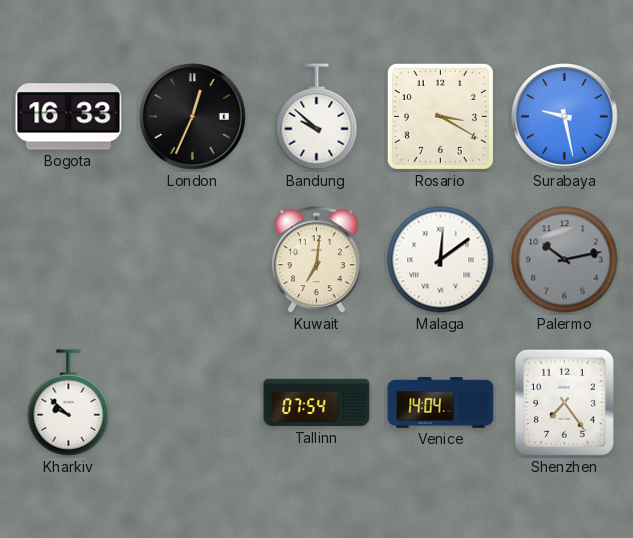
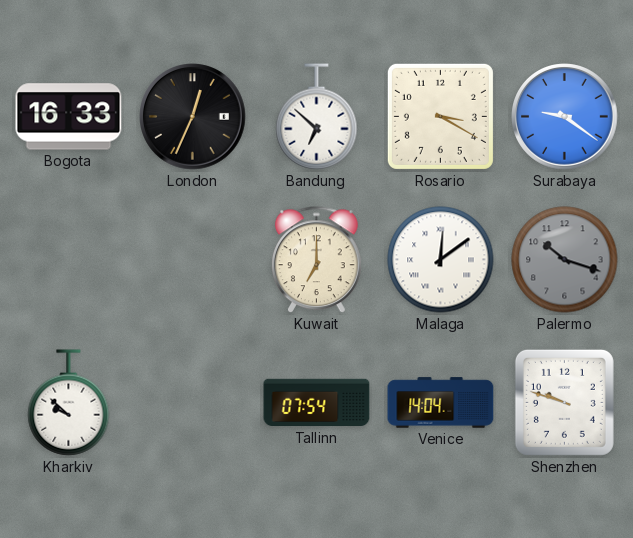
Bandung: 9:52 -> 6:52 (317, 117)
Surabaya: 9:28 -> 9:21 (565, 117)
Kuwait: 7:01 -> 7:00 (316, 260)
Palermo: 10:13 -> 10:18 (565, 260)
Shenzhen: 7:24 -> 9:48 (564, 402)
